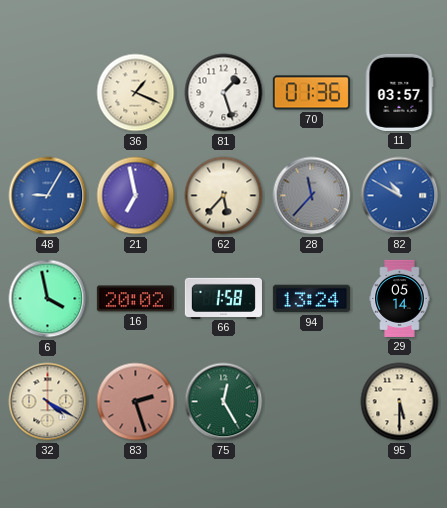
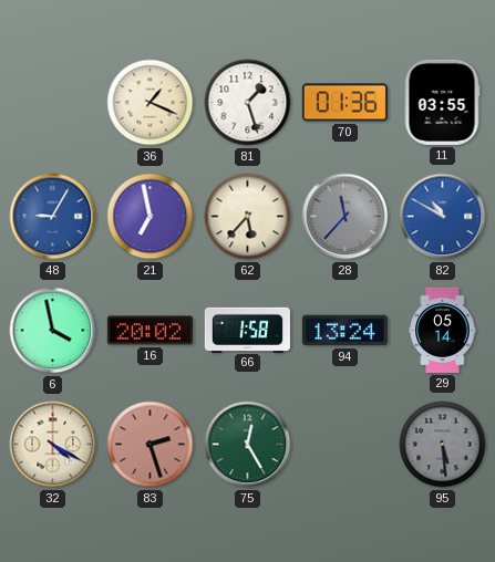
11: 03:57 -> 03:55 (442, 102)
95: 5:30 -> 5:29 (443, 445)
95 dial: cream -> grey (443, 445)
